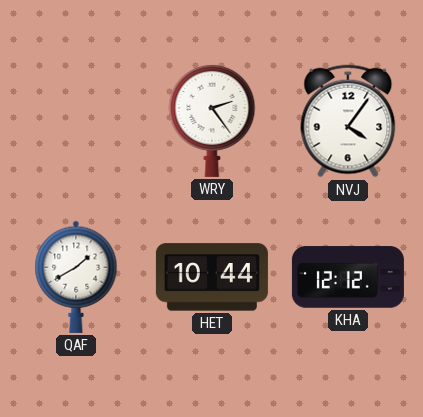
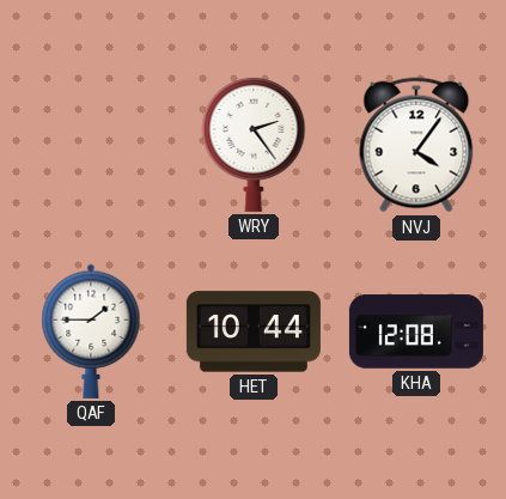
QAF: 1:40 -> 1:45 (91, 331)
KHA: 12:12 -> 12:08 (416, 331)
